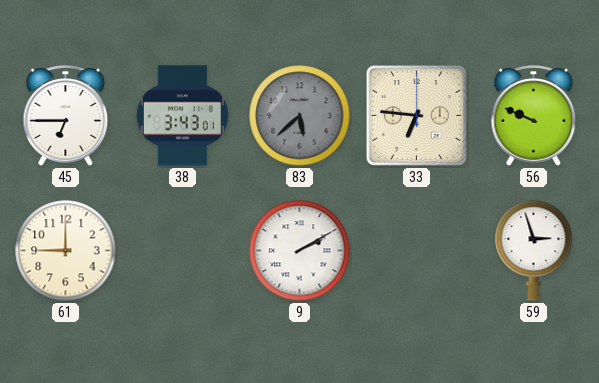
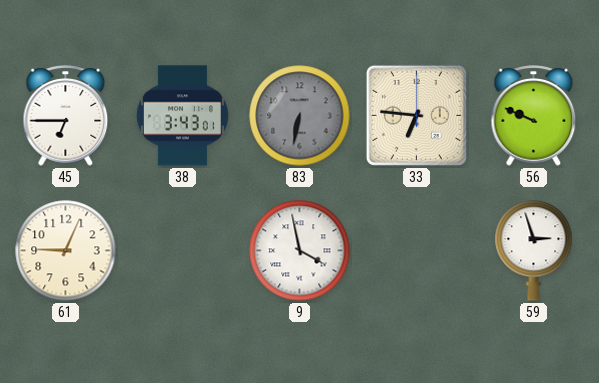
83: 5:38 -> 6:32 (300, 116)
61: 9:00 -> 9:04 (66, 251)
9: 2:10 -> 3:58 (300, 251)
